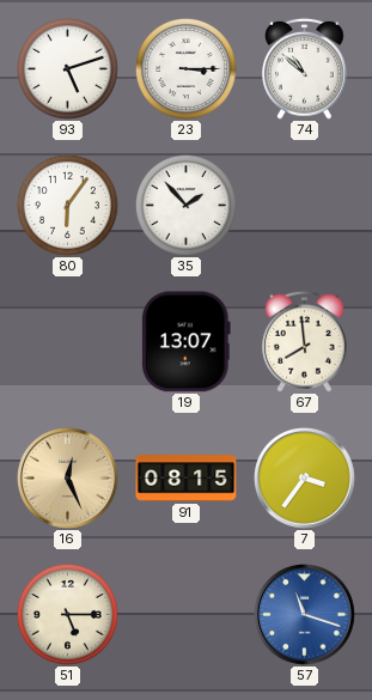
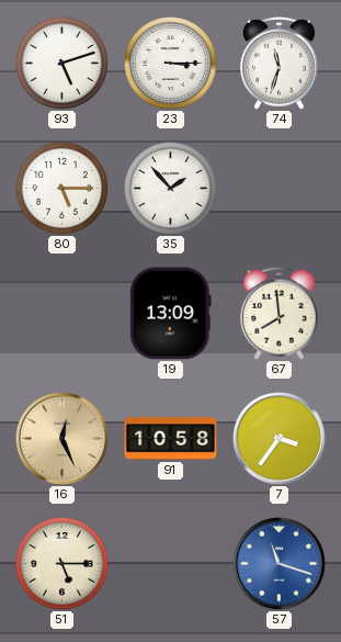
74: 10:52 -> 11:33 (280, 63)
80: 6:06 -> 5:15 (61, 188)
19: 13:07 -> 13:09 (170, 314)
91: 08:15 -> 10:58 (171, 439)
